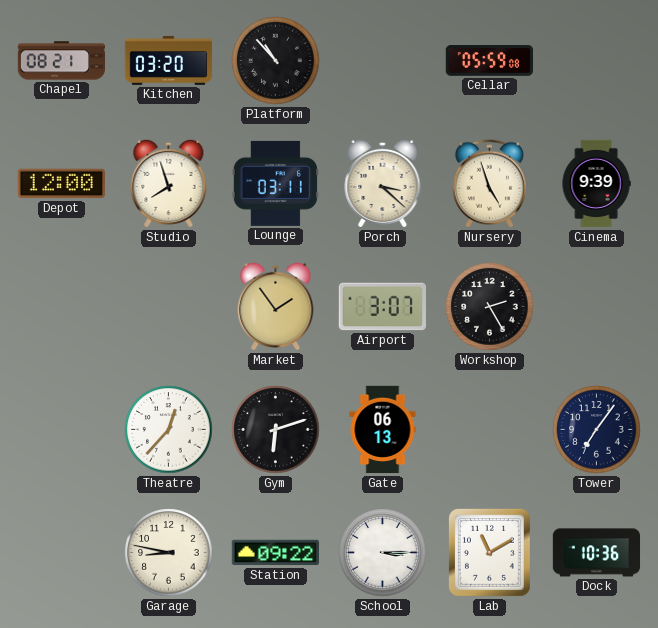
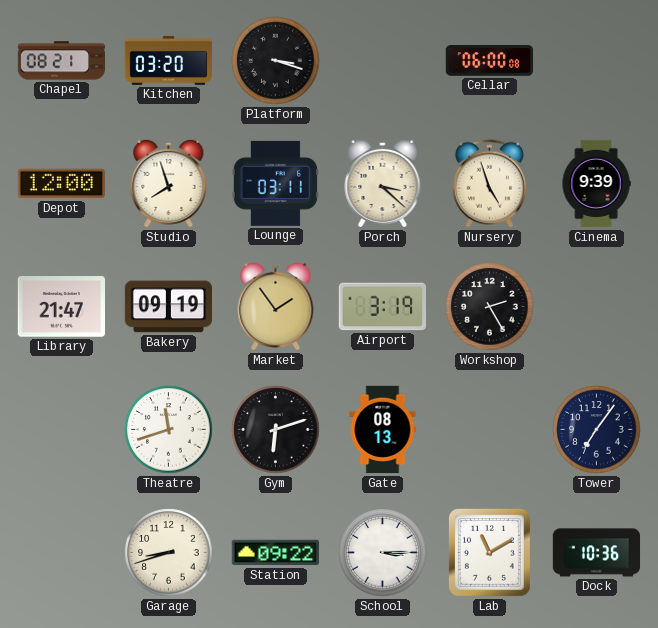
Platform: 10:53 -> 3:18 (276, 61)
Cellar: 05:59 -> 06:00 (489, 61)
Library: none -> 21:47 (61, 307)
Bakery: none -> 09:19 (169, 307)
Airport: 3:07 -> 3:19 (382, 307)
Theatre: 12:37 -> 11:42 (169, 430)
Gate: 06:13 -> 08:13 (383, 430)
Garage: 8:47 -> 8:42 (169, 553)
